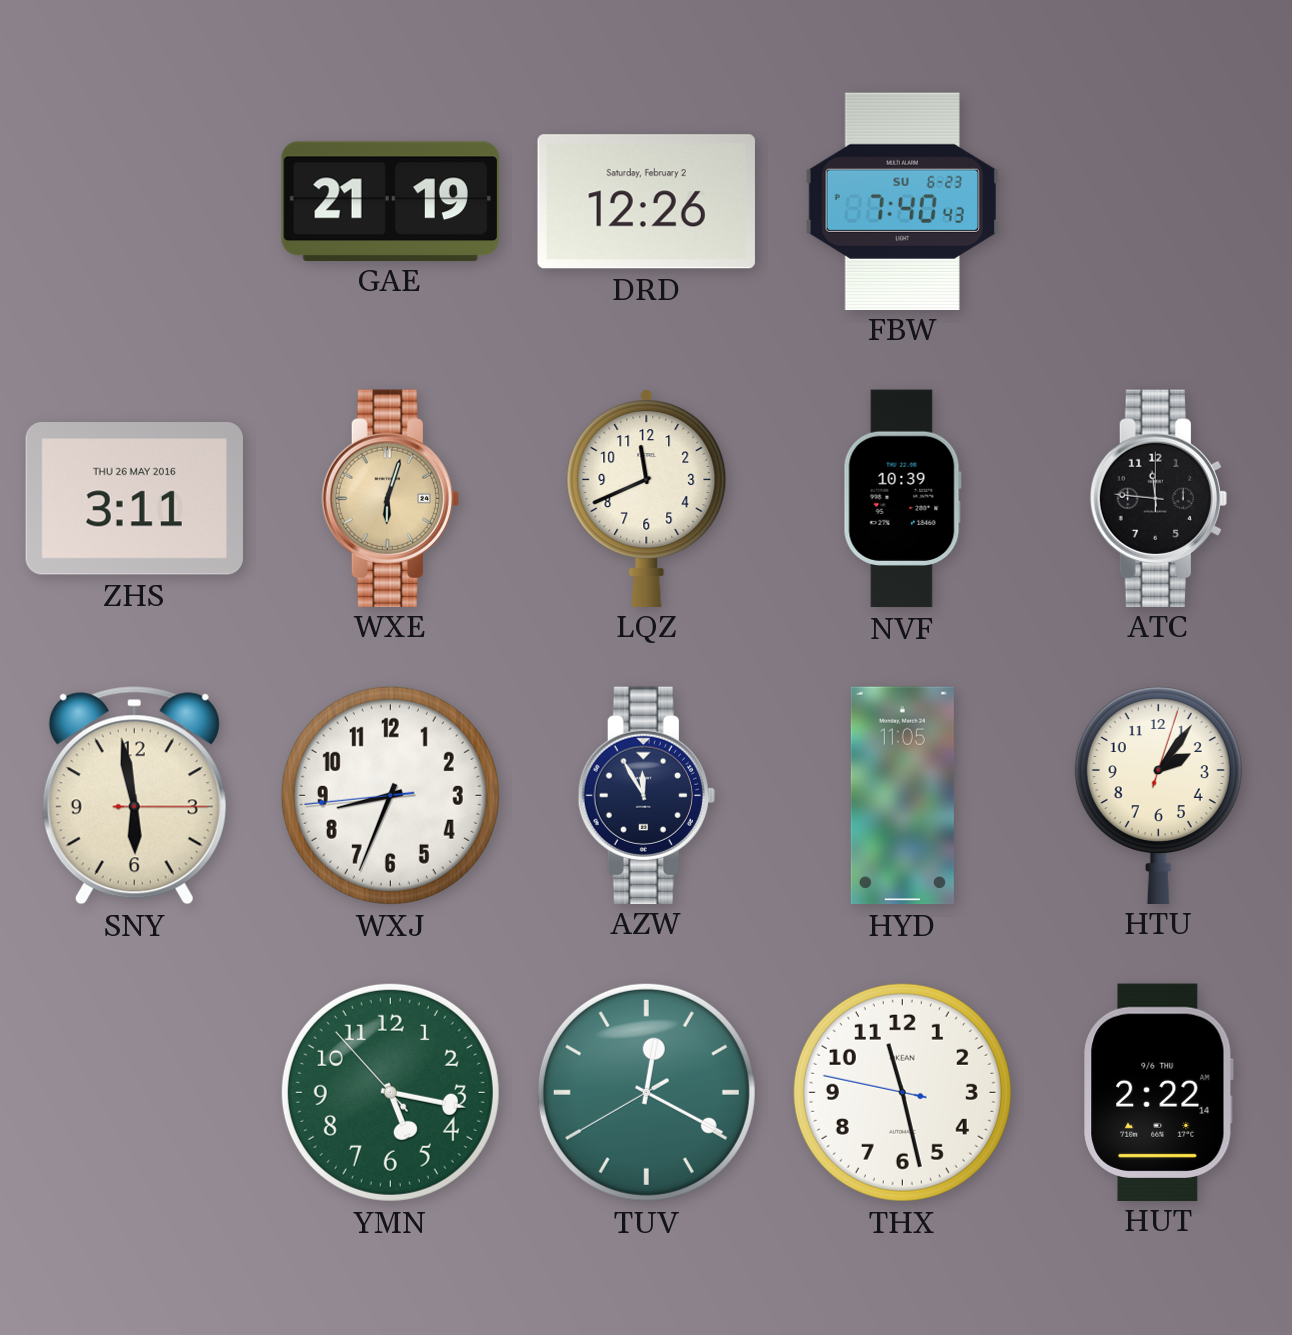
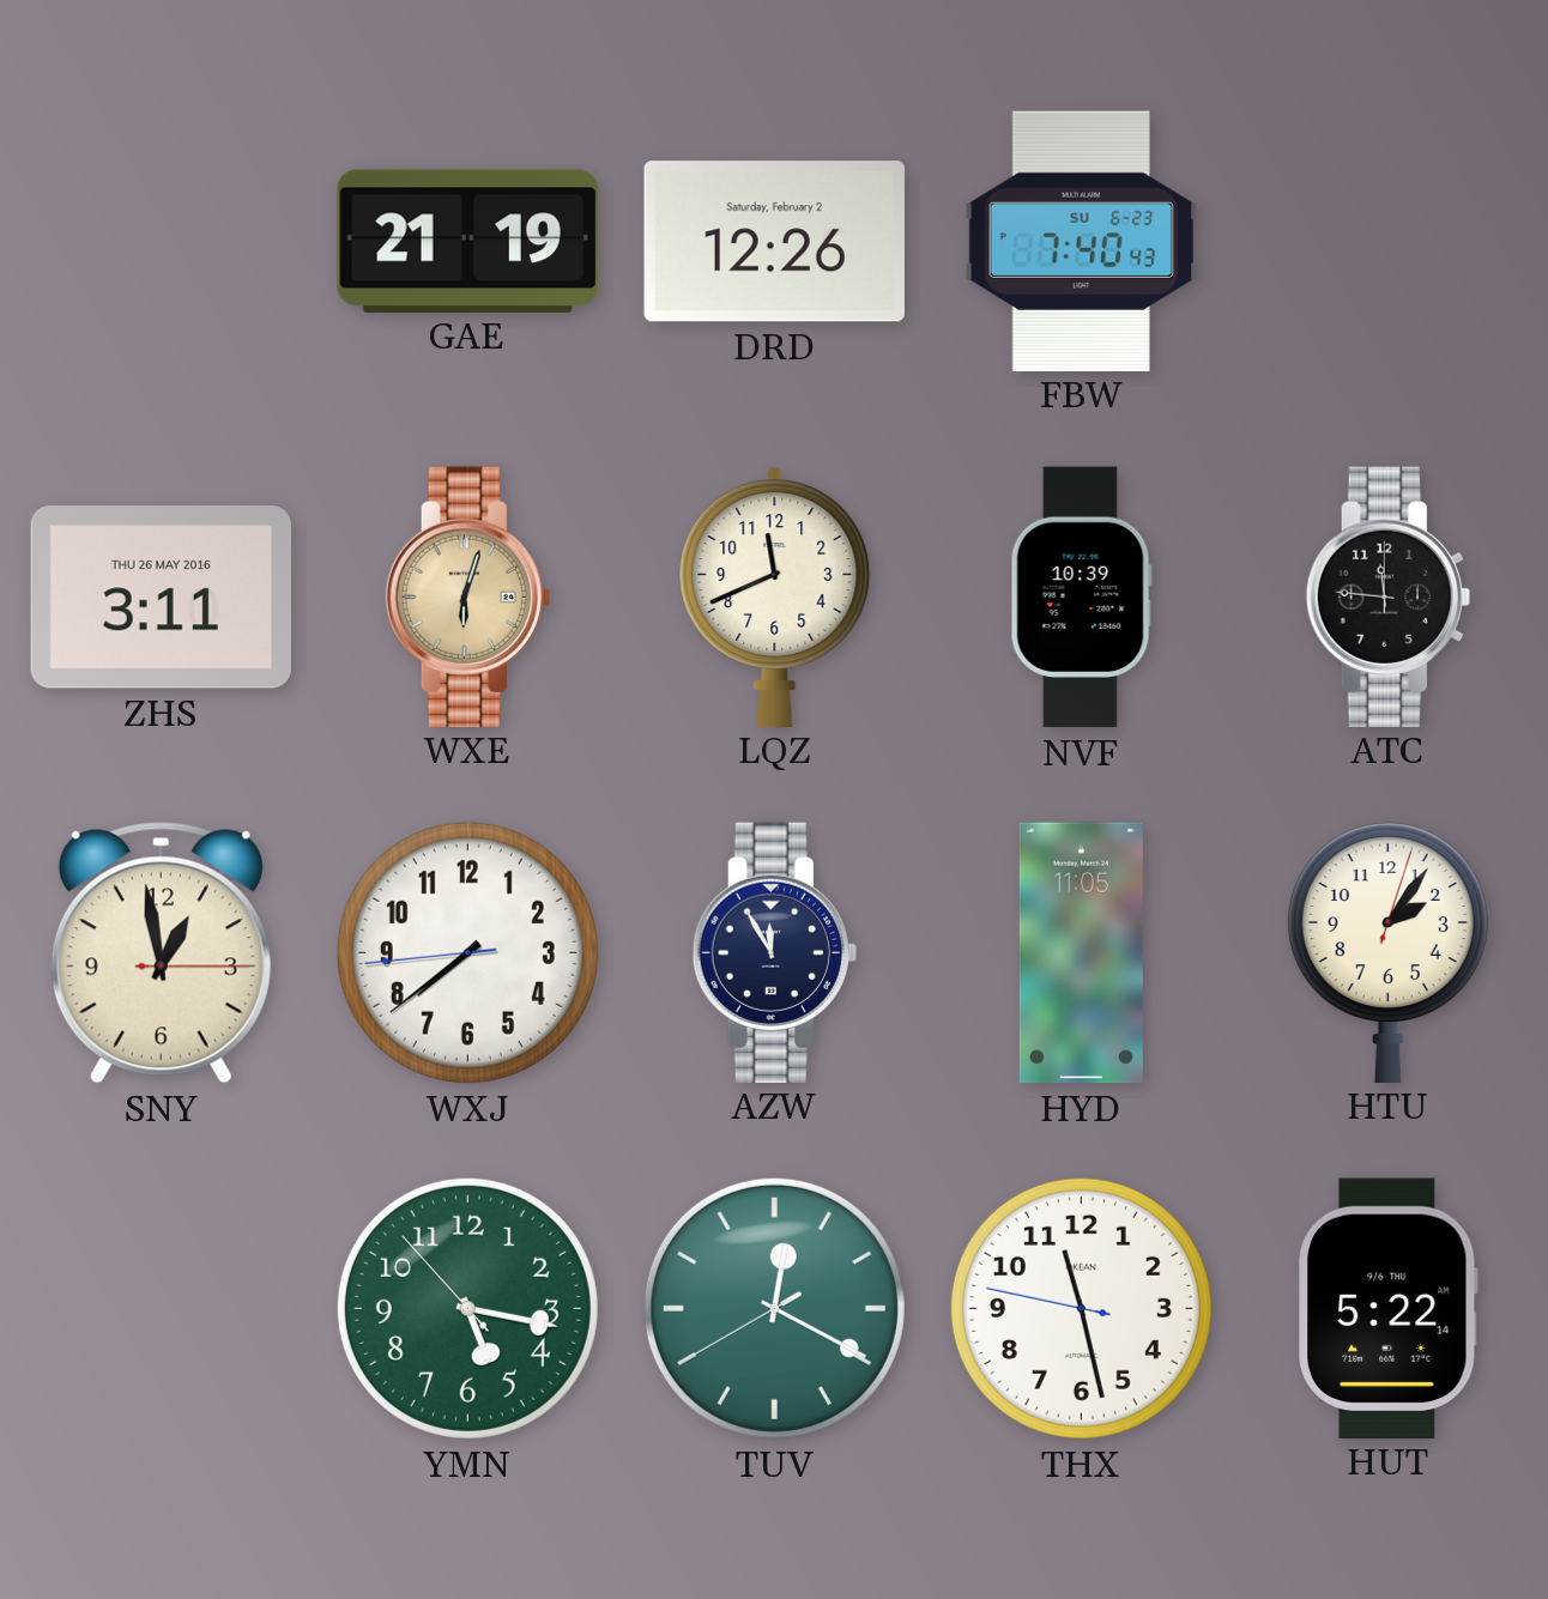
SNY: 5:58 -> 12:58 (161, 953)
WXJ: 8:33 -> 7:38 (467, 952)
HUT: 2:22 -> 5:22 (1389, 1308)
